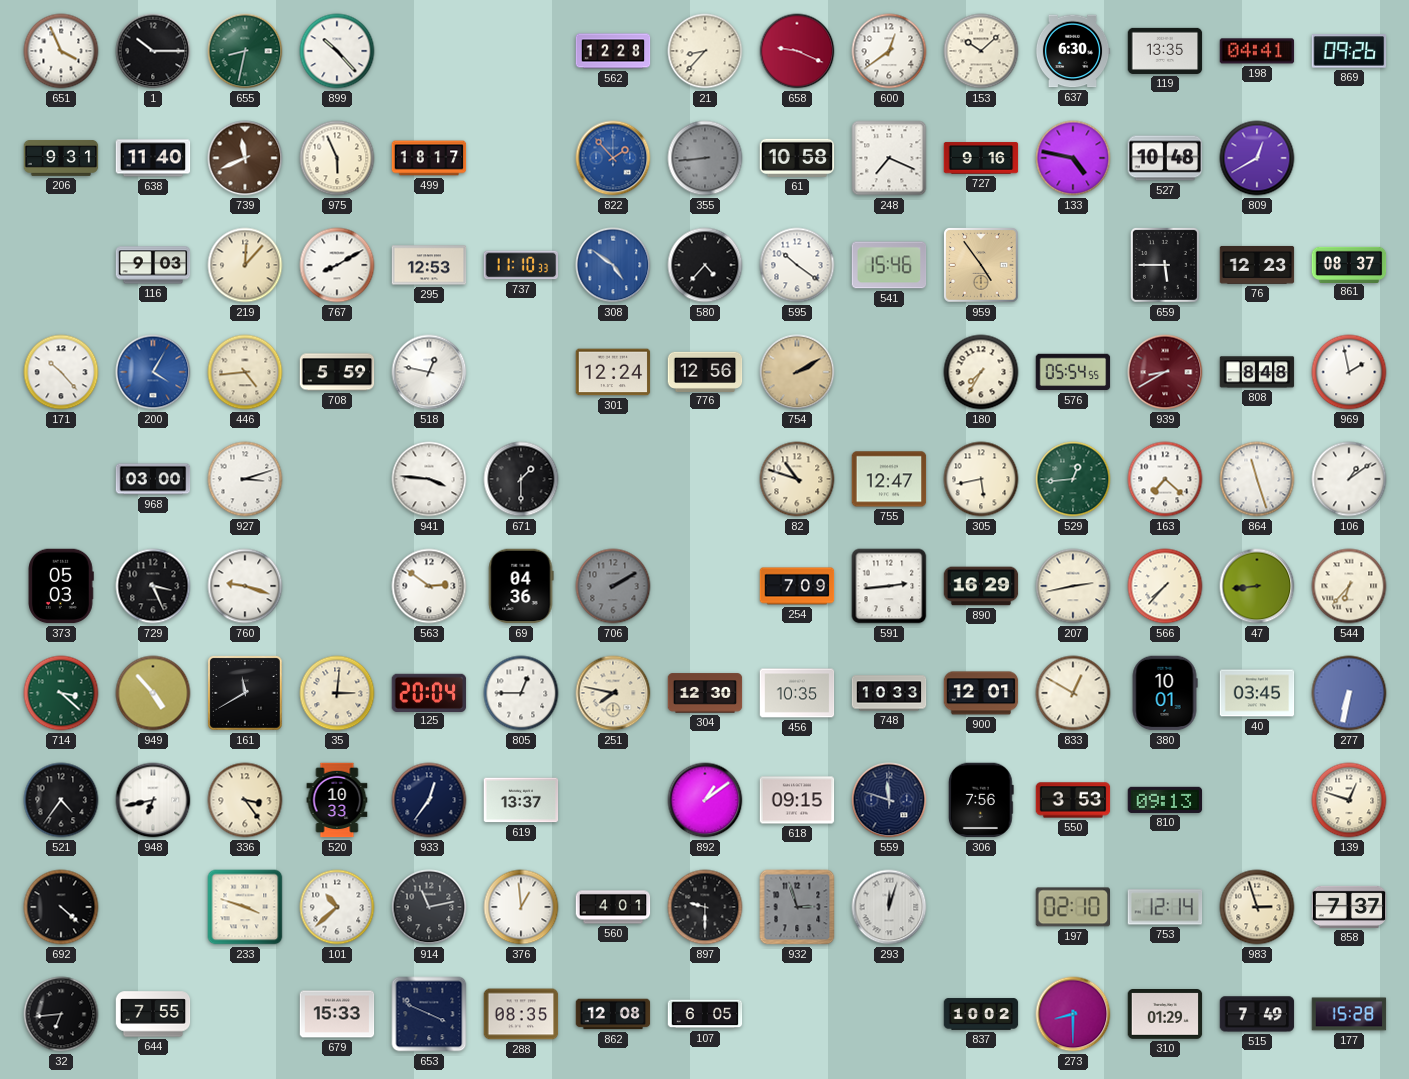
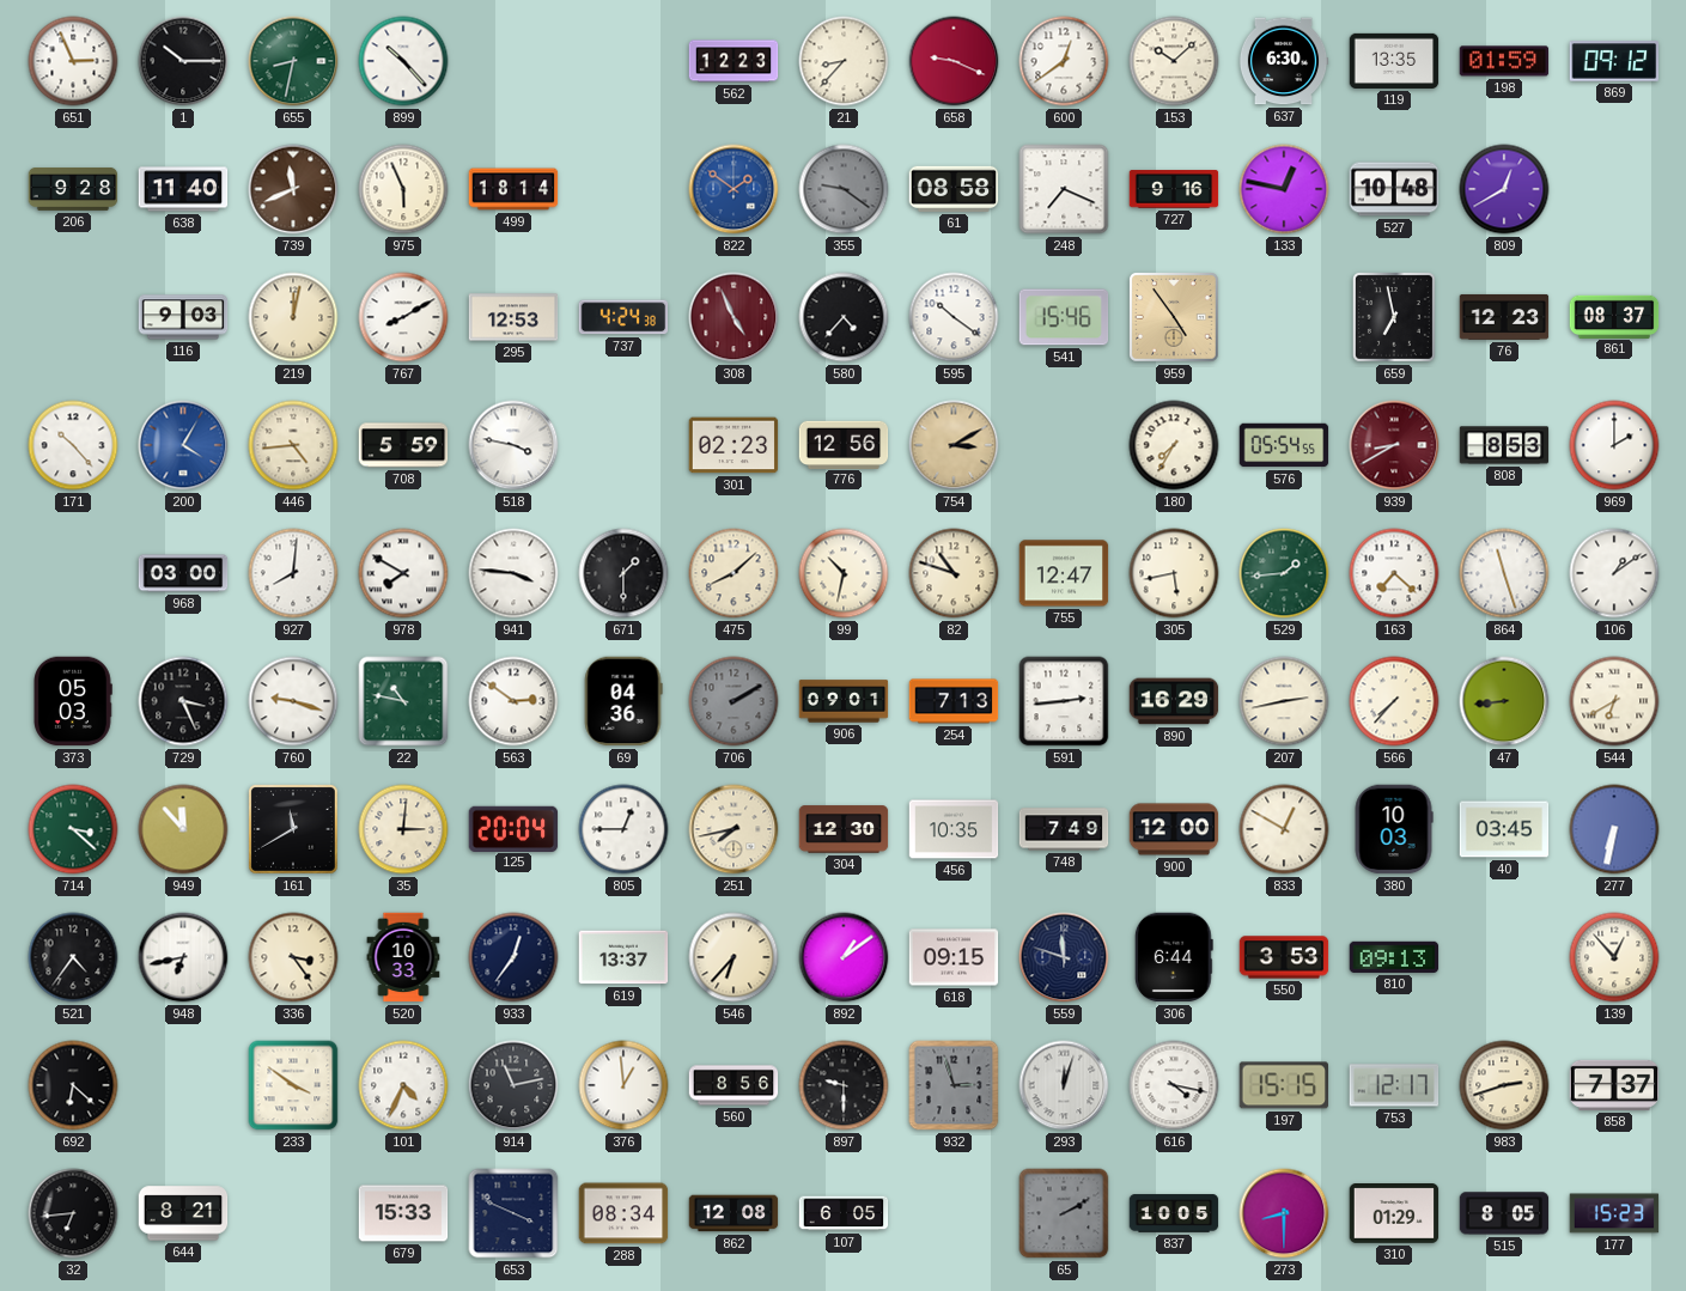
651: 3:56 -> 2:56 (73, 61)
562: 12:28 -> 12:23 (734, 61)
198: 04:41 -> 01:59 (1504, 61)
869: 09:26 -> 09:12 (1614, 61)
206: 9:31 -> 9:28 (73, 190)
499: 18:17 -> 18:14 (513, 189)
822: 1:53 -> 1:51 (734, 189)
355: 8:44 -> 9:21 (844, 189)
61: 10:58 -> 08:58 (954, 189)
133: 4:47 -> 12:47 (1284, 189)
219: 12:07 -> 12:02 (293, 317)
737: 11:10 -> 4:24 (623, 317)
308: 4:51 -> 4:56 (734, 317)
308 dial: blue -> burgundy (734, 317)
659: 5:45 -> 6:58 (1394, 317)
518: 12:47 -> 3:47 (513, 445)
301: 12:24 -> 02:23 (734, 445)
754: 2:10 -> 3:10 (954, 445)
808: 8:48 -> 8:53 (1504, 445)
969: 1:58 -> 2:00 (1614, 445)
927: 3:12 -> 8:01 (293, 573)
978: none -> 7:50 (403, 573)
475: none -> 8:08 (734, 573)
99: none -> 10:32 (844, 573)
529: 12:44 -> 1:44 (1284, 573)
22: none -> 10:47 (403, 701)
906: none -> 09:01 (844, 701)
254: 7:09 -> 7:13 (954, 701)
544: 6:37 -> 6:40 (1614, 701)
949: 4:53 -> 11:53 (183, 829)
251: 7:47 -> 7:43 (734, 829)
748: 10:33 -> 7:49 (1064, 829)
900: 12:01 -> 12:00 (1174, 829)
380: 10:01 -> 10:03 (1394, 829)
546: none -> 6:37 (734, 957)
306: 7:56 -> 6:44 (1174, 957)
139: 12:48 -> 12:53 (1614, 957)
692: 4:22 -> 6:22 (73, 1085)
233: 3:48 -> 3:51 (293, 1085)
101: 10:38 -> 4:34 (403, 1085)
560: 4:01 -> 8:56 (734, 1085)
616: none -> 4:17 (1174, 1085)
197: 02:10 -> 15:15 (1283, 1085)
753: 12:14 -> 12:17 (1394, 1085)
983: 2:57 -> 2:42 (1504, 1085)
644: 7:55 -> 8:21 (183, 1213)
288: 08:35 -> 08:34 (623, 1213)
65: none -> 2:10 (1064, 1213)
837: 10:02 -> 10:05 (1174, 1213)
515: 7:49 -> 8:05 (1504, 1213)
177: 15:28 -> 15:23 (1614, 1213)
